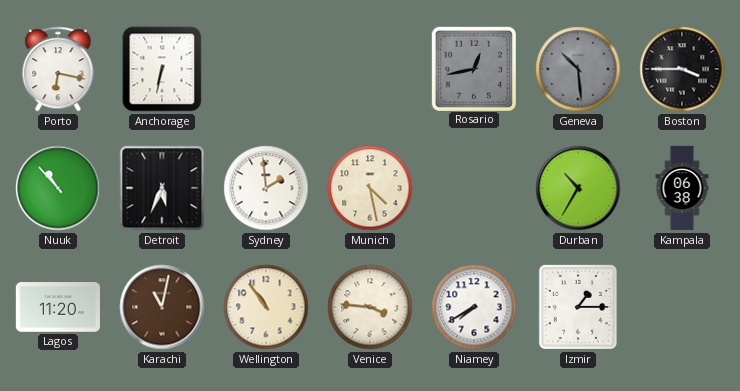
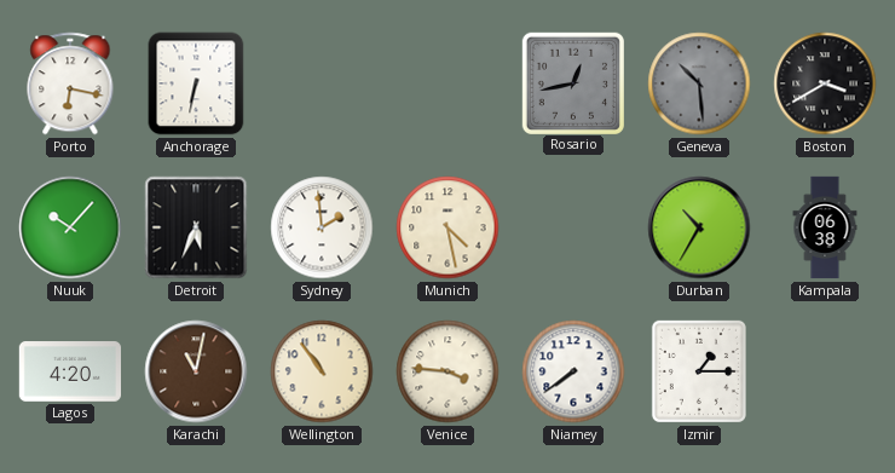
Boston: 3:45 -> 3:40 (825, 83)
Nuuk: 10:53 -> 10:07 (70, 227)
Lagos: 11:20 -> 4:20 (69, 371)
Niamey: 7:40 -> 7:39 (573, 371)
